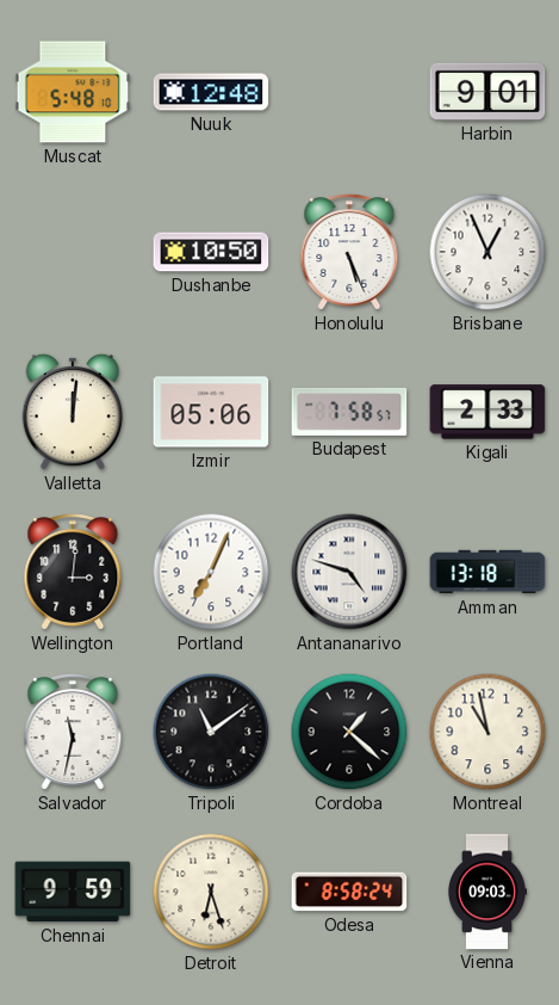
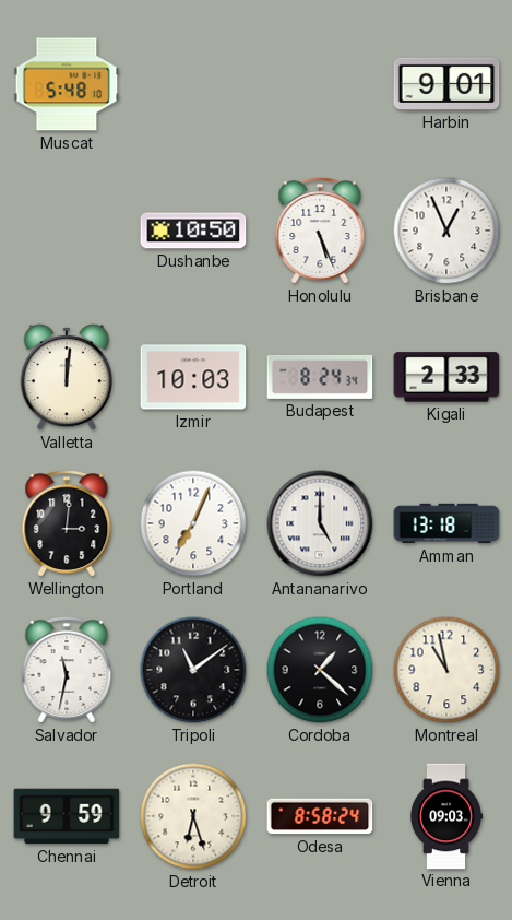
Nuuk: 12:48 -> none (211, 92)
Izmir: 05:06 -> 10:03 (193, 377)
Budapest: 7:58 -> 8:24 (320, 377)
Antananarivo: 4:48 -> 5:00 (320, 523)
